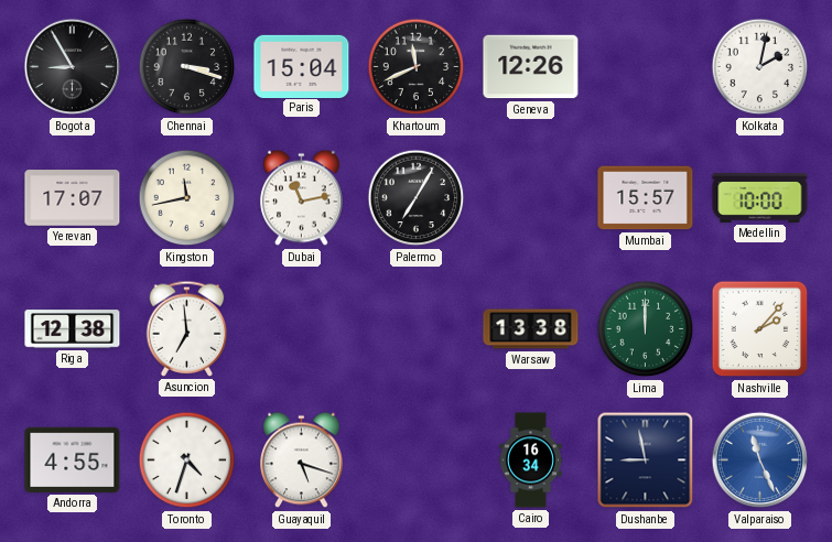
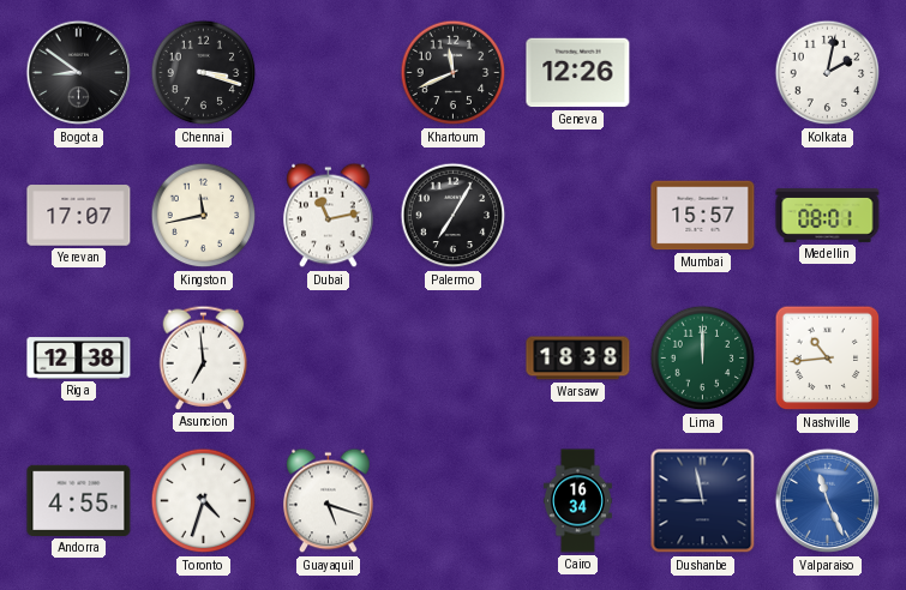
Bogota: 8:55 -> 8:51 (79, 73)
Paris: 15:04 -> none (302, 66)
Medellin: 10:00 -> 08:01 (828, 215)
Warsaw: 13:38 -> 18:38 (578, 359)
Nashville: 2:07 -> 10:44 (828, 359)
